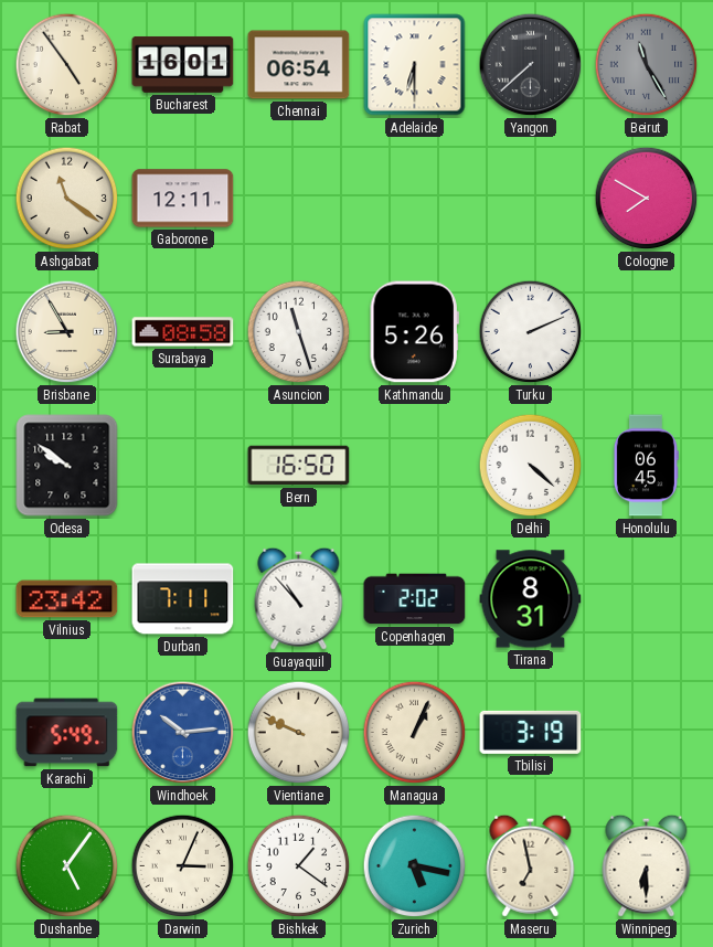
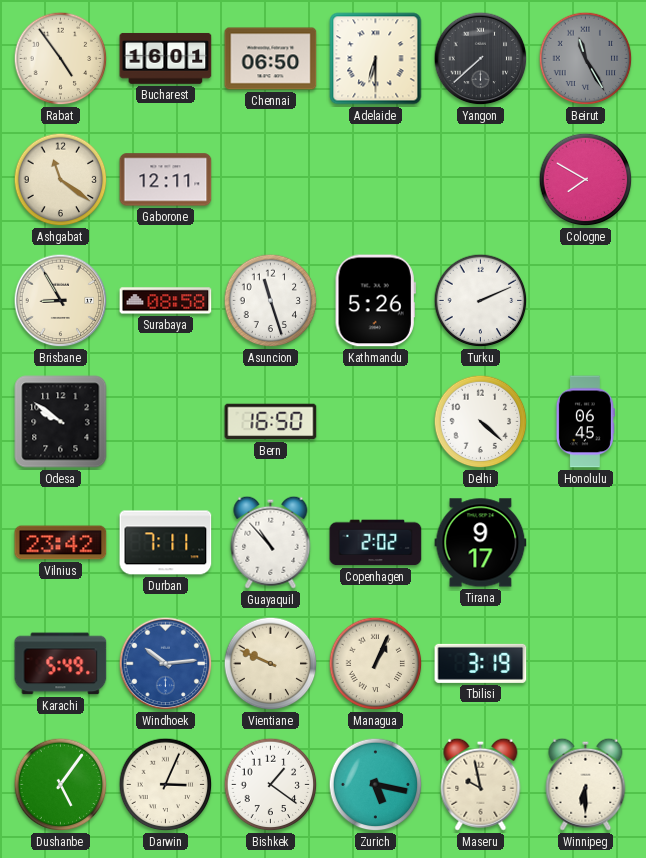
Chennai: 06:54 -> 06:50 (271, 59)
Tirana: 8:31 -> 9:17 (481, 543)
Maseru: 6:58 -> 9:58 (481, 784)
